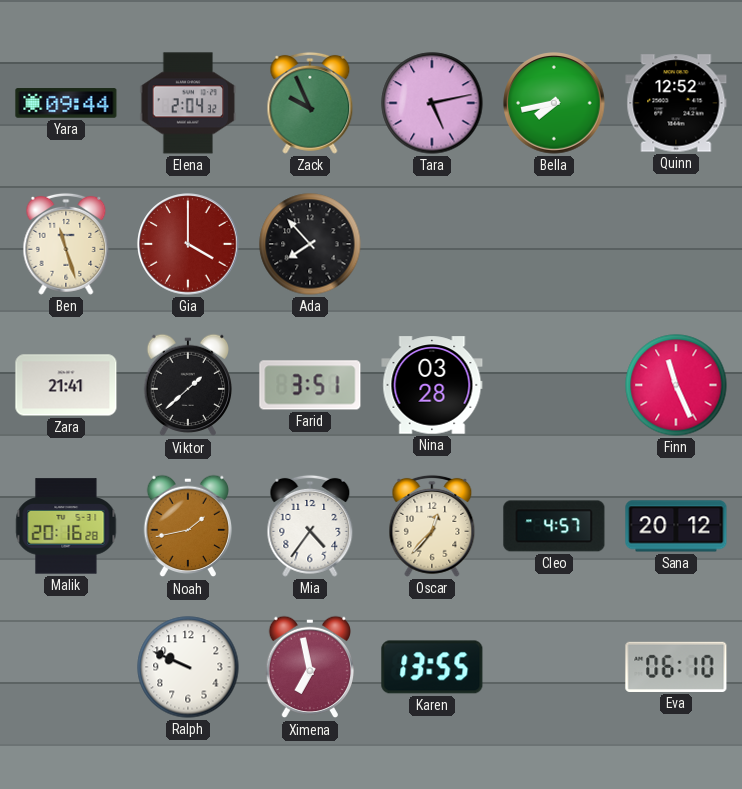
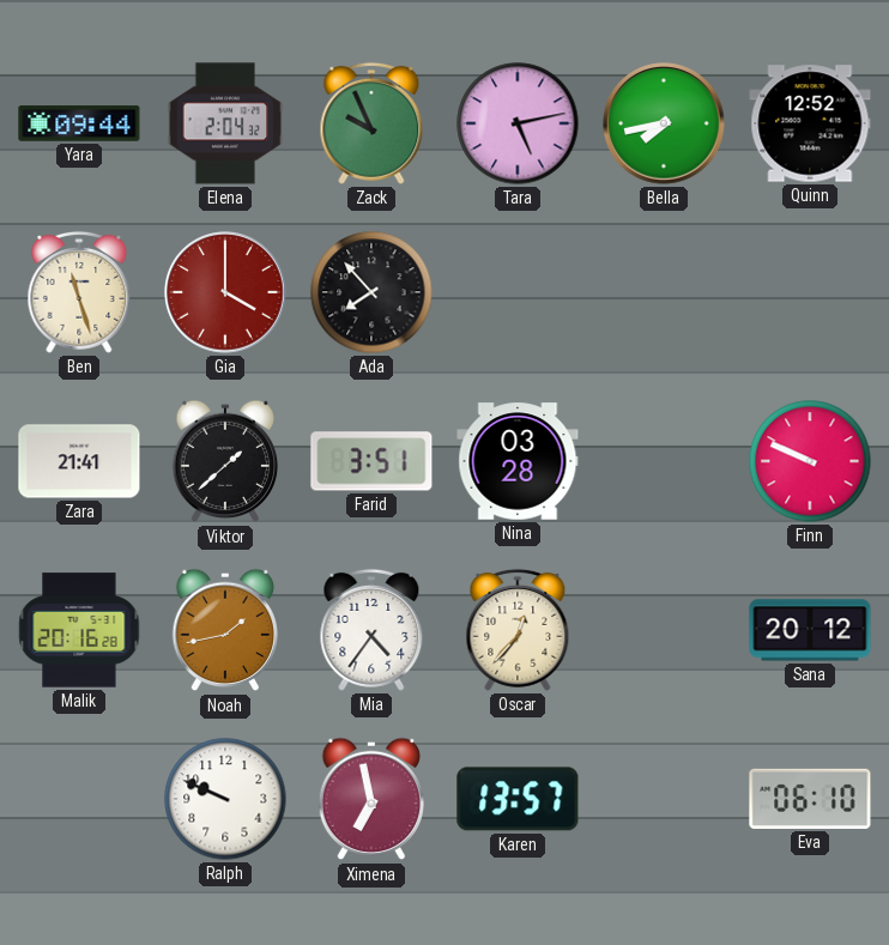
Finn: 11:26 -> 9:49 (810, 461)
Cleo: 4:57 -> none (554, 526)
Karen: 13:55 -> 13:57 (518, 799)
